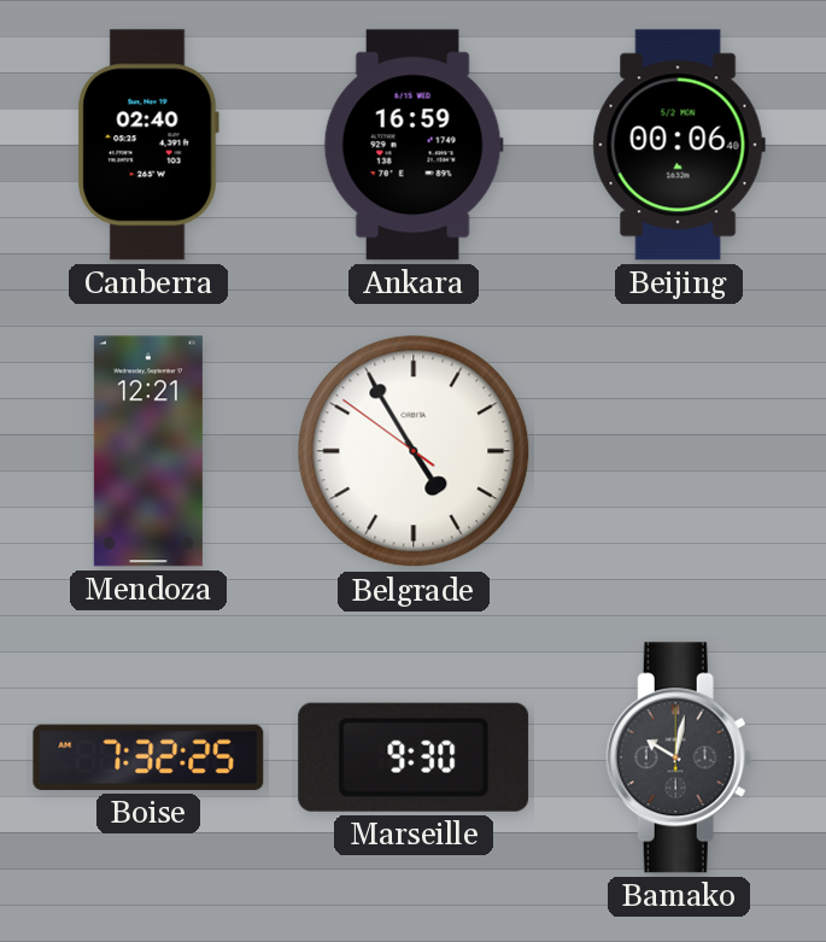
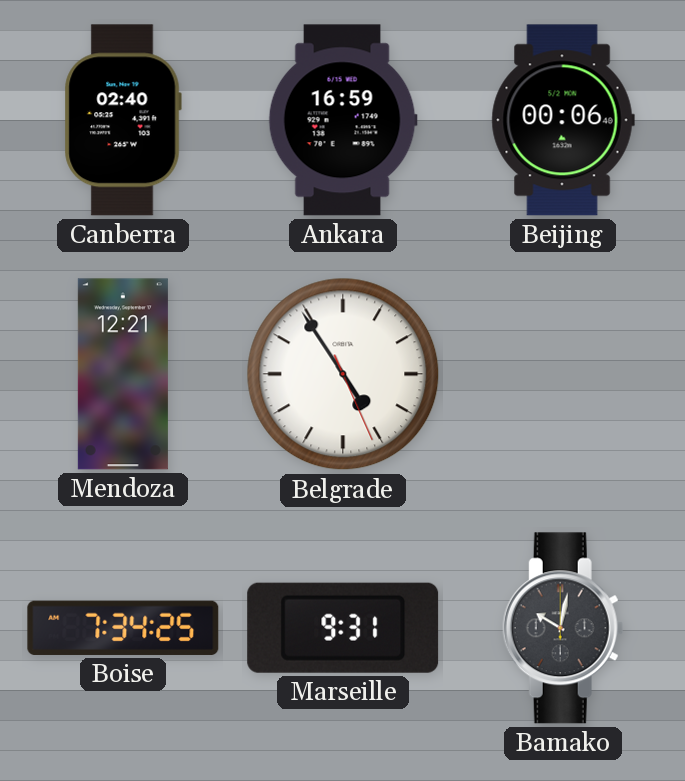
Belgrade: 4:54:51 -> 4:54:26 (343, 374)
Boise: 7:32 -> 7:34 (123, 628)
Marseille: 9:30 -> 9:31 (343, 628)
